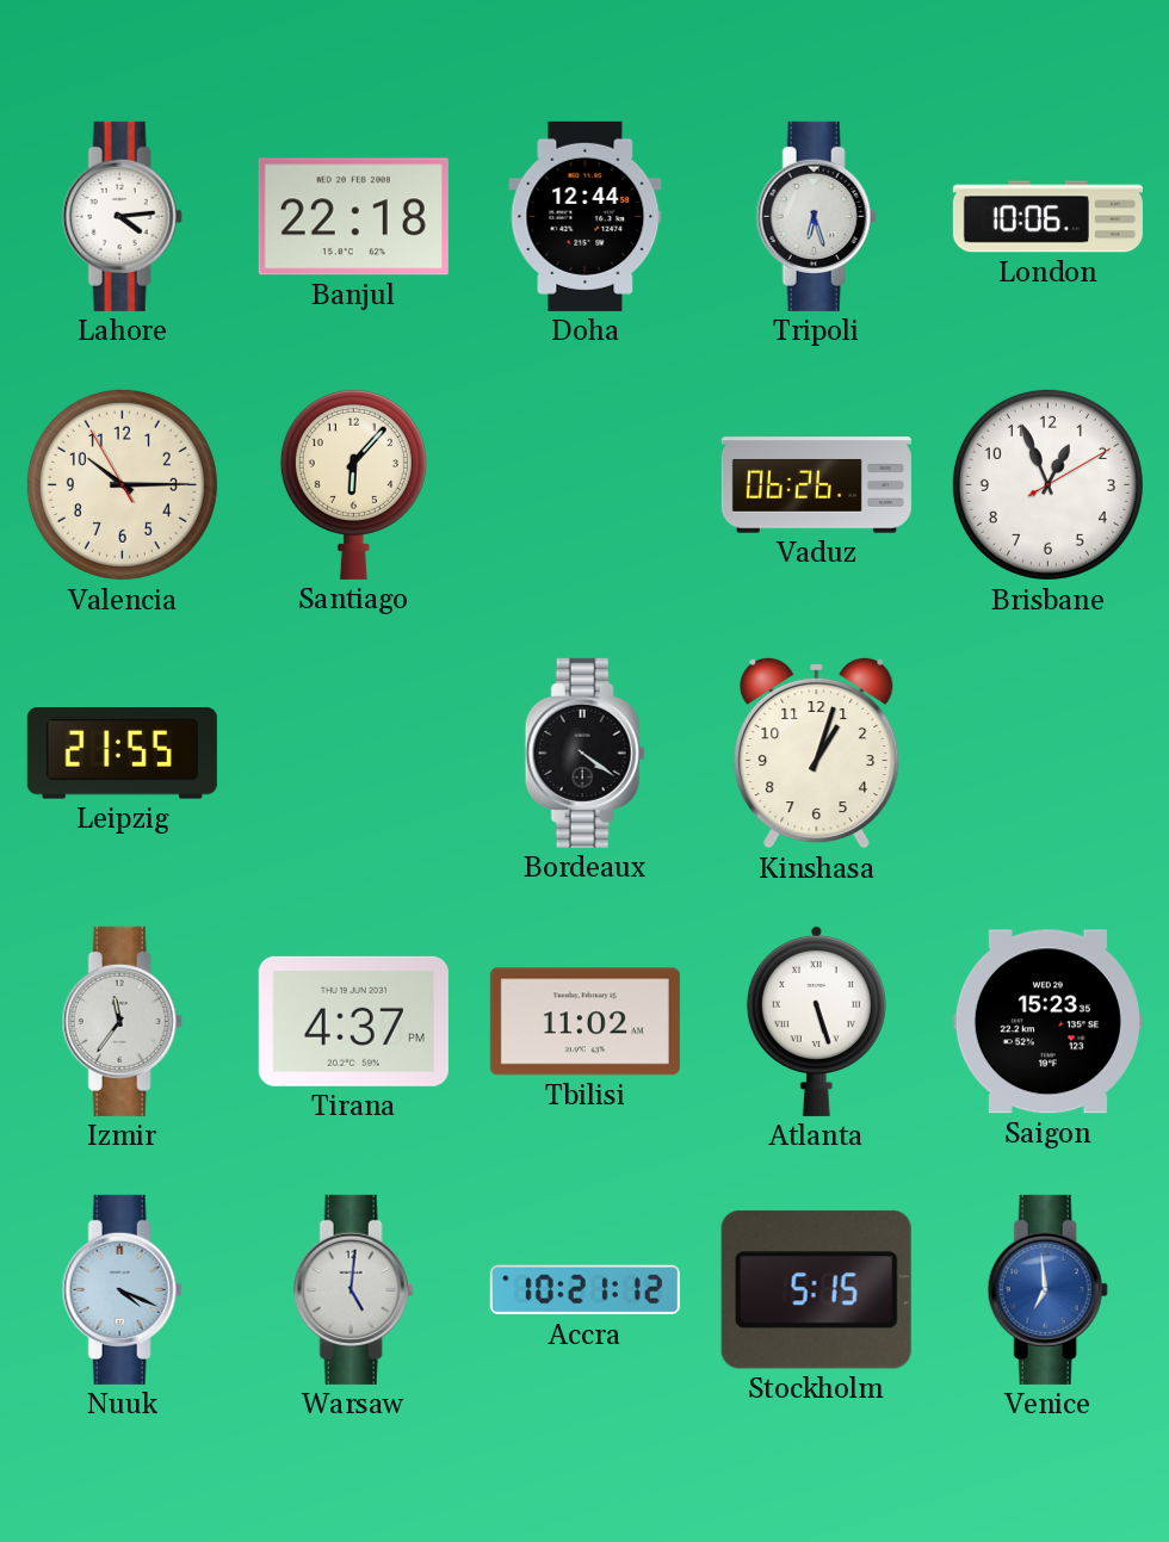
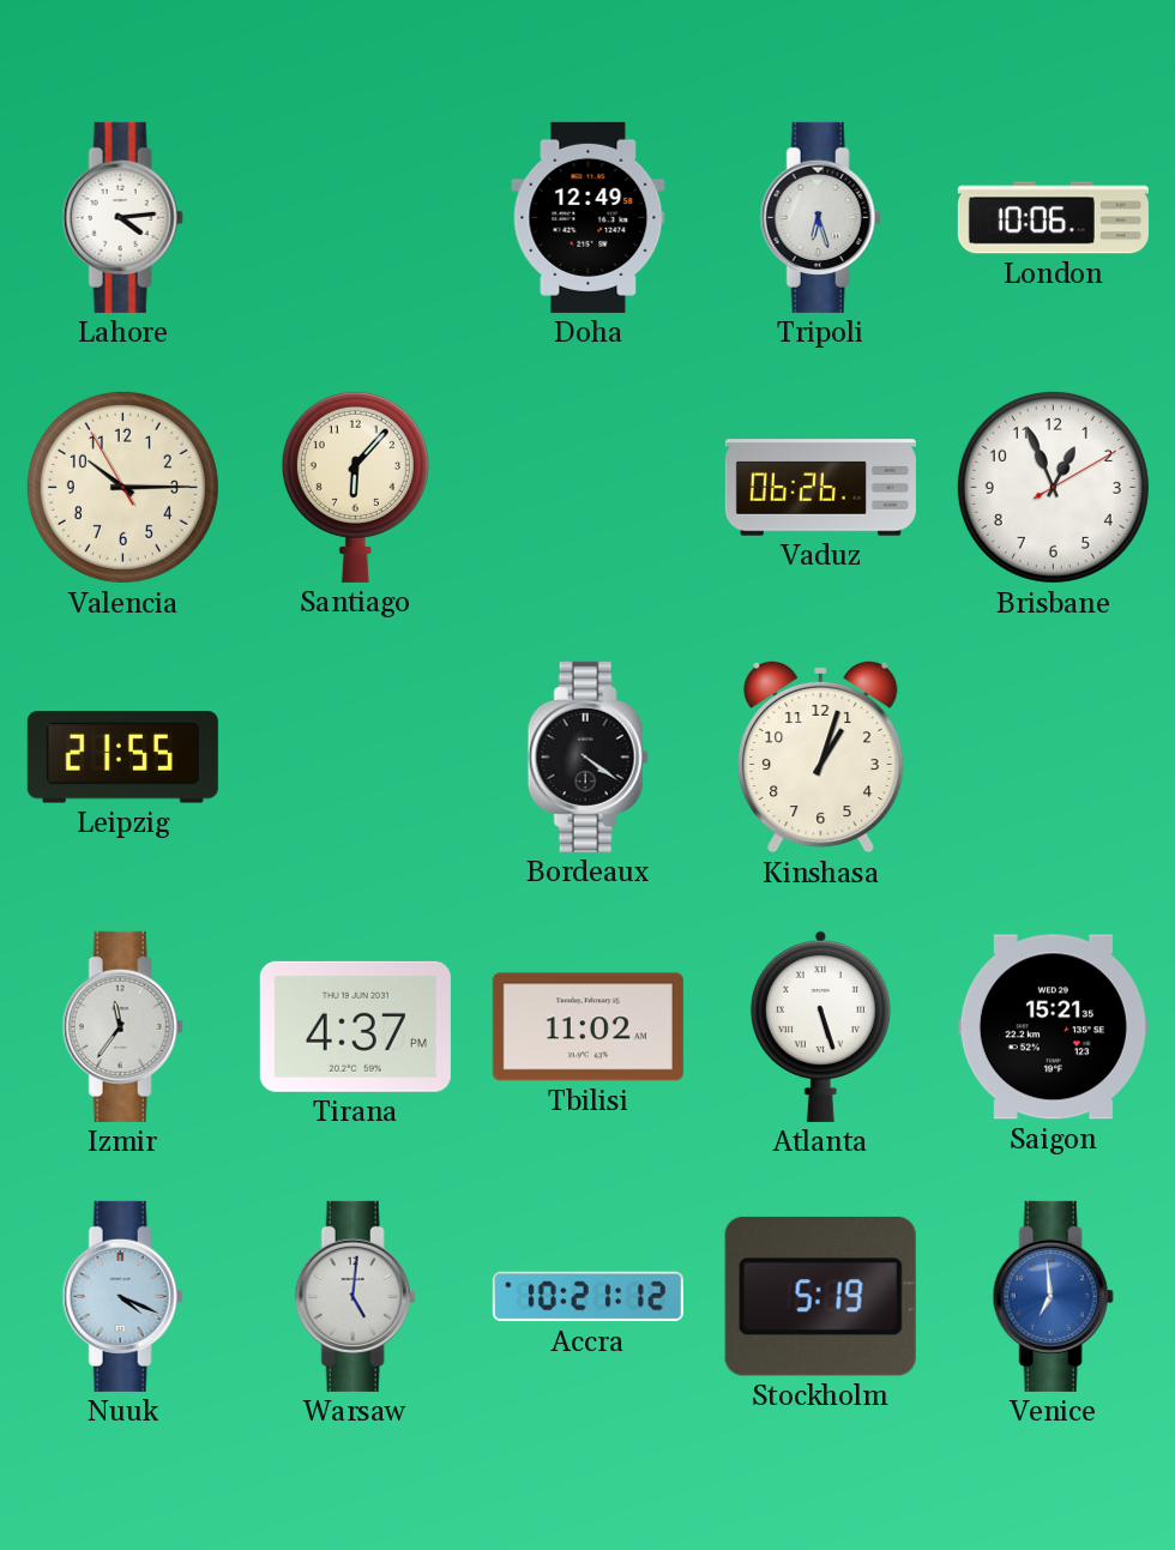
Banjul: 22:18 -> none (353, 217)
Doha: 12:44 -> 12:49 (589, 217)
Saigon: 15:23 -> 15:21 (1053, 1027)
Stockholm: 5:15 -> 5:19 (820, 1296)
